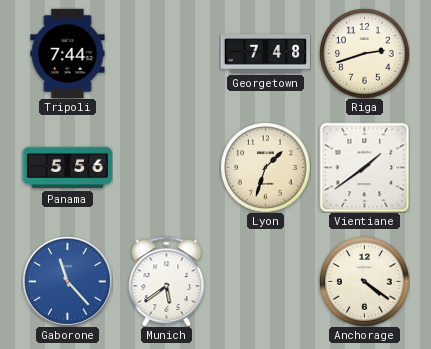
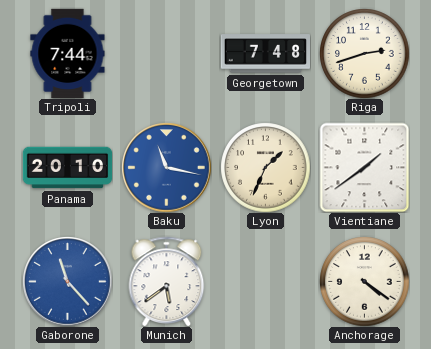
Panama: 5:56 -> 20:10 (67, 168)
Baku: none -> 11:17 (166, 167)
Lyon: 1:33 -> 1:34 (265, 167)
